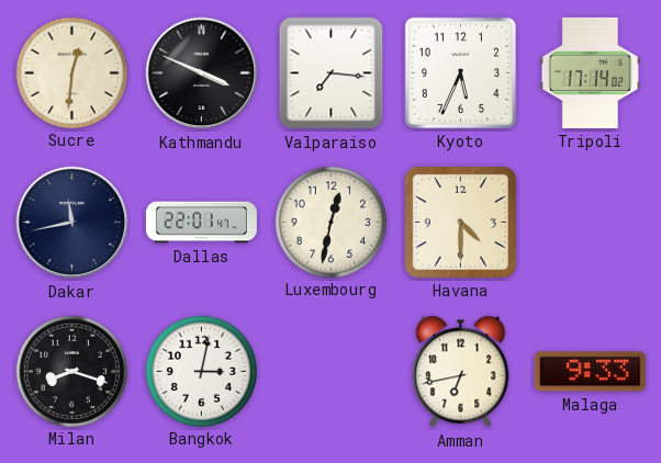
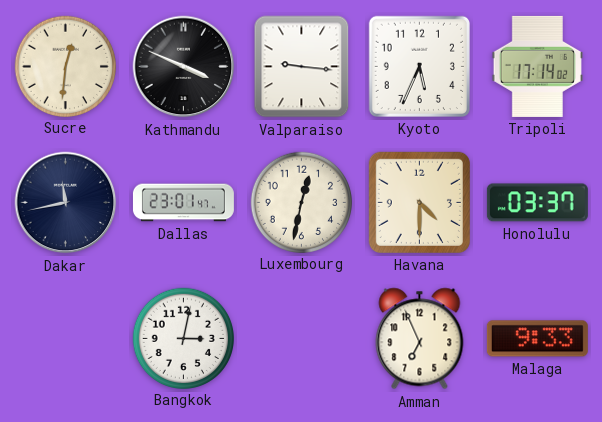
Valparaiso: 7:16 -> 9:16 (302, 67)
Dallas: 22:01 -> 23:01 (183, 203)
Honolulu: none -> 03:37 (537, 203)
Milan: 8:18 -> none (71, 371)
Amman: 6:43 -> 6:56 (420, 339)
